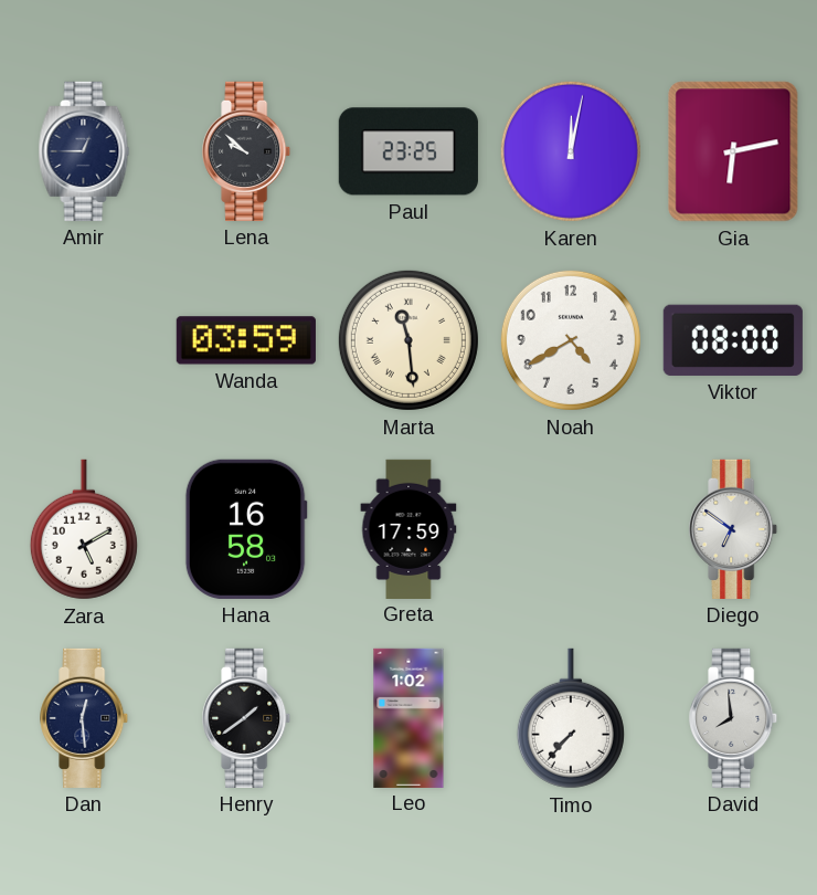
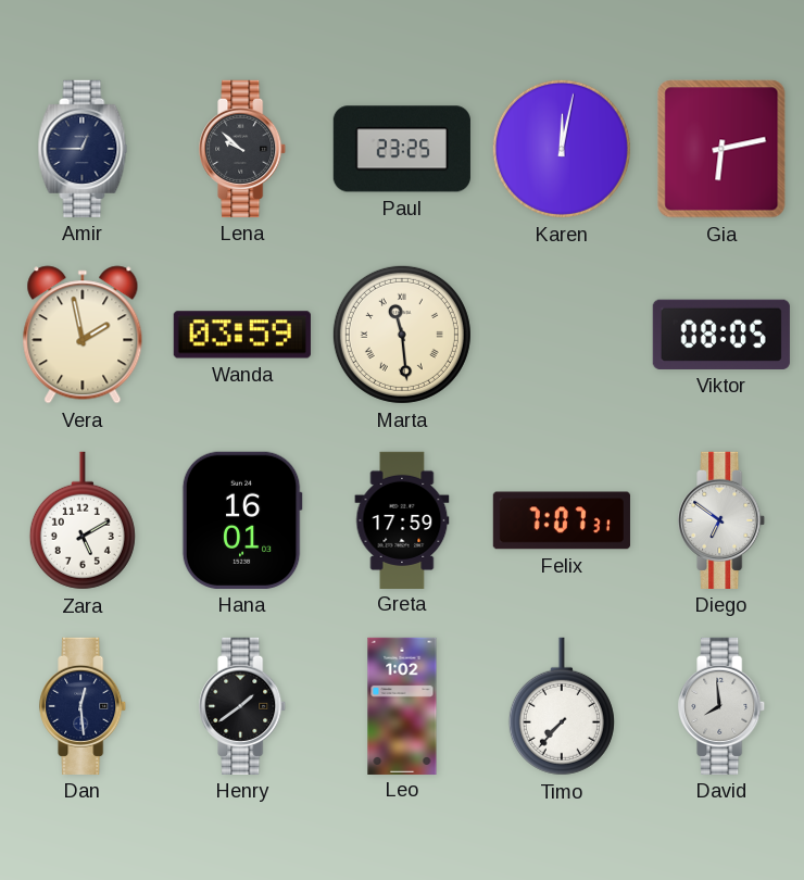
Vera: none -> 1:58 (83, 335)
Noah: 4:40 -> none (571, 340)
Viktor: 08:00 -> 08:05 (721, 335)
Hana: 16:58 -> 16:01 (242, 520)
Felix: none -> 7:07 (562, 520)
